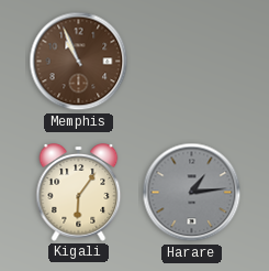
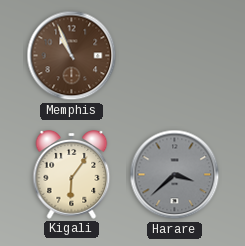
Harare: 1:14 -> 3:38 (175, 175)
